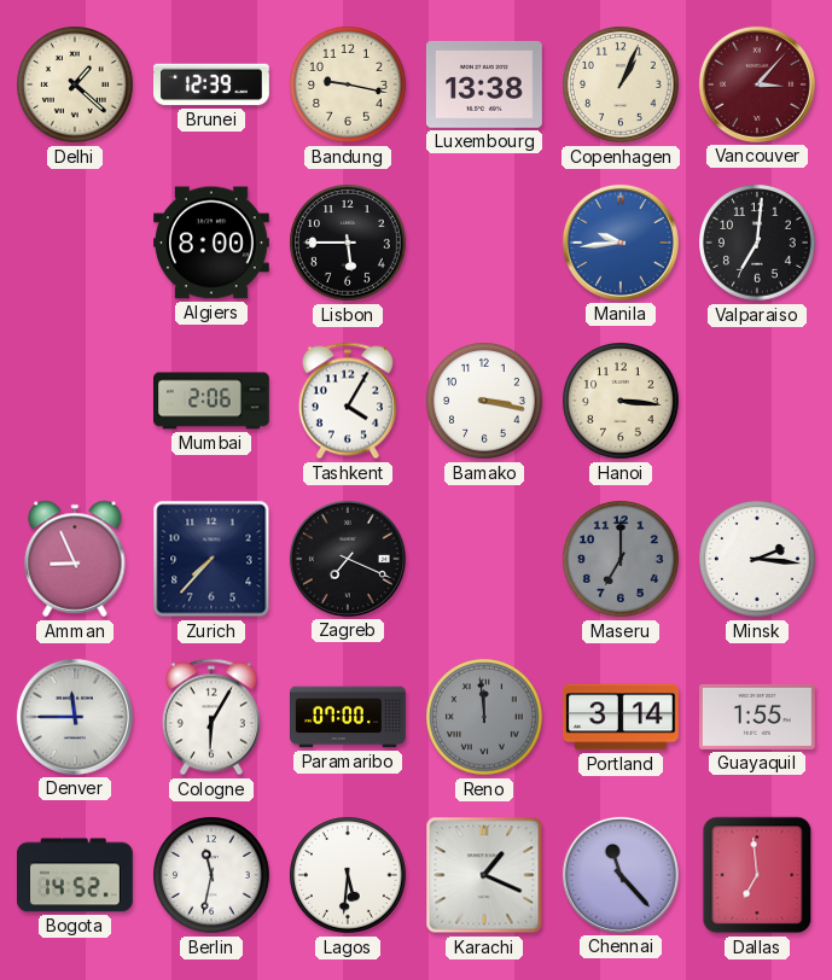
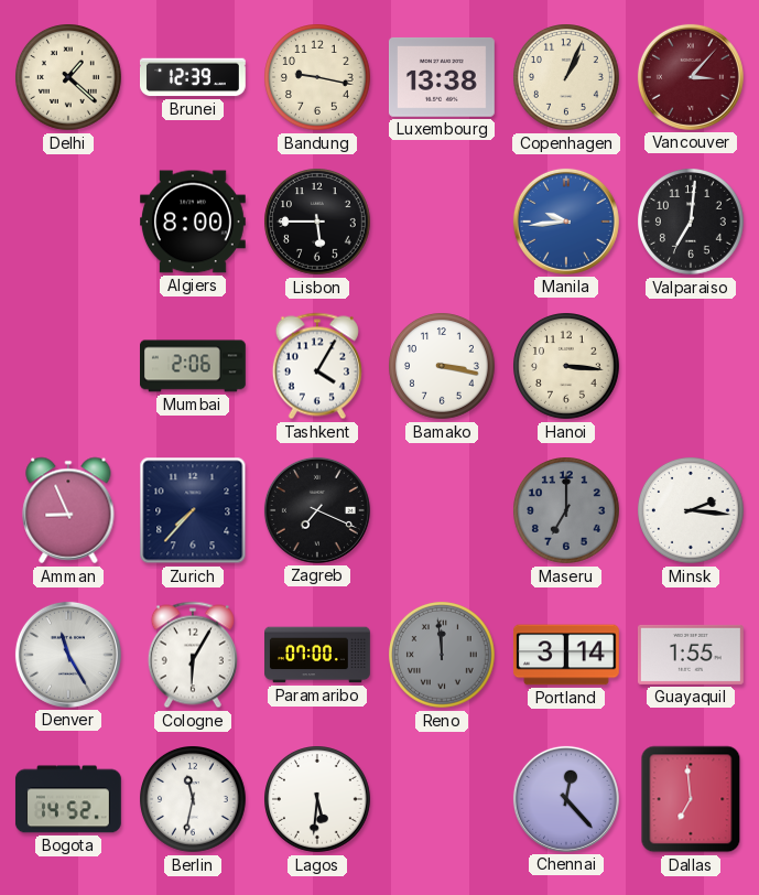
Denver: 11:45 -> 11:25 (68, 655)
Karachi: 1:19 -> none (484, 875)
Chennai: 11:23 -> 12:23 (566, 799)
